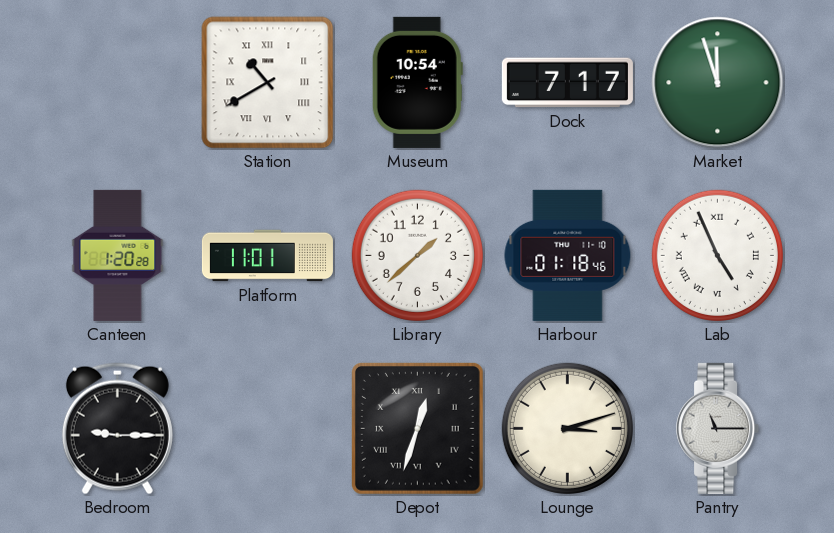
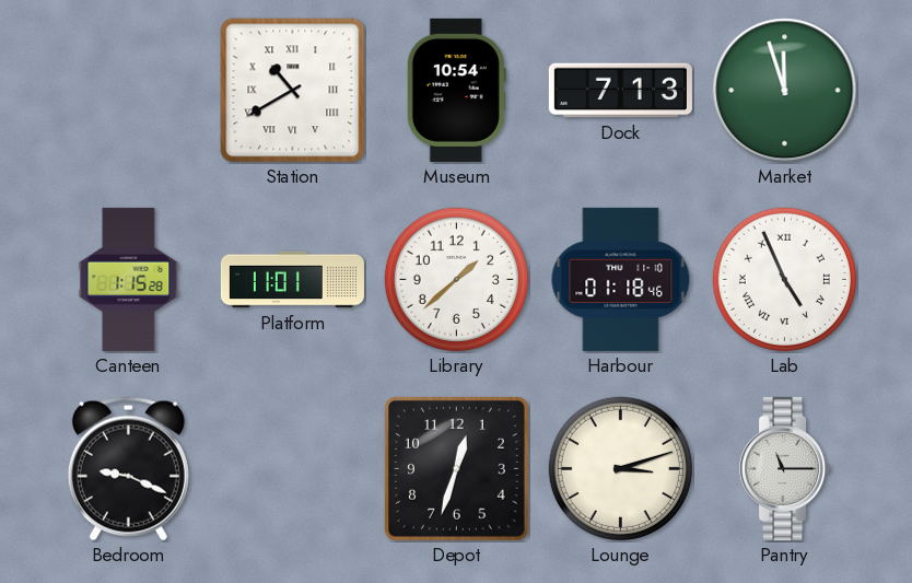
Dock: 7:17 -> 7:13 (620, 91)
Canteen: 1:20 -> 1:15 (129, 279)
Bedroom: 9:15 -> 9:19 (128, 469)
Depot numerals: Roman -> Arabic (457, 469)
